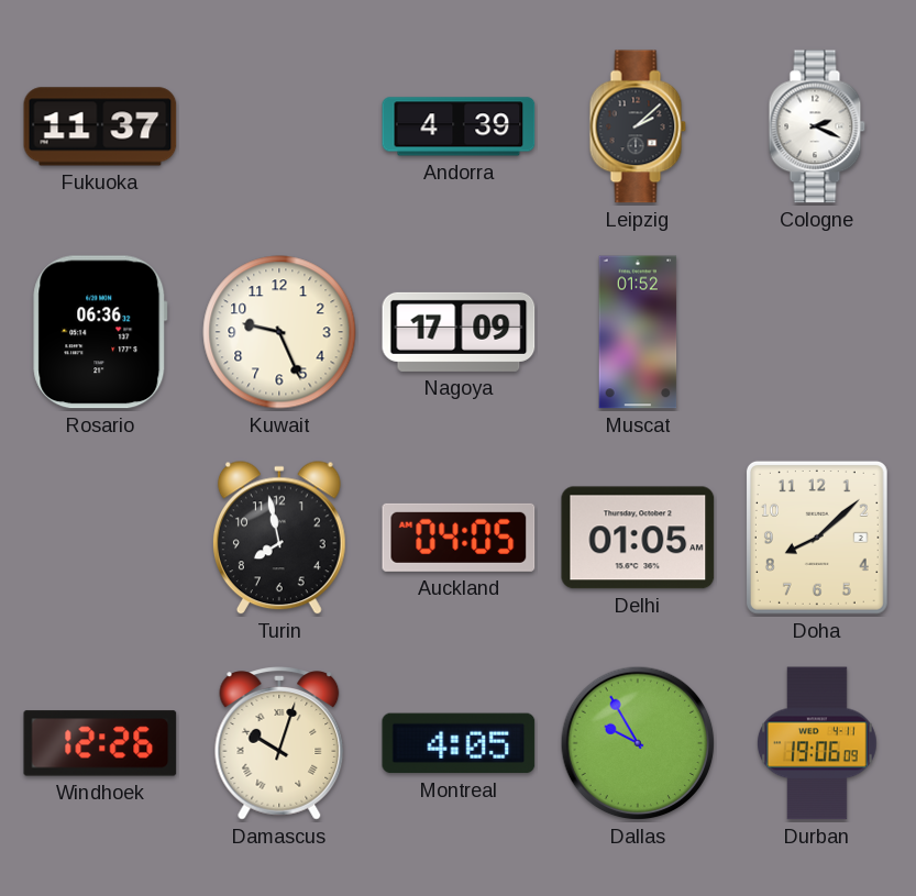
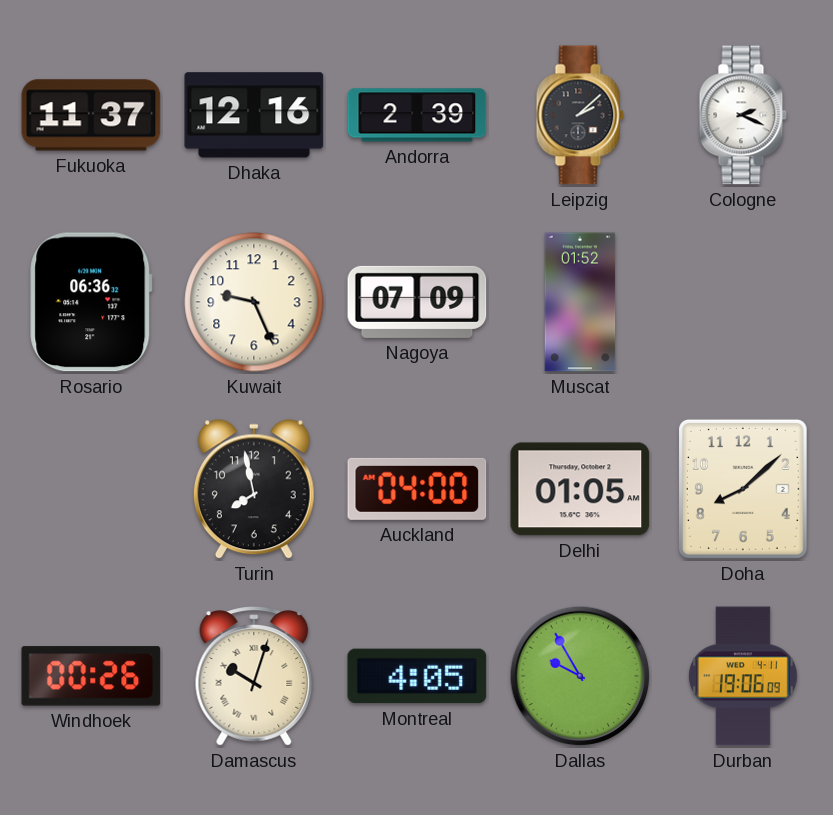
Dhaka: none -> 12:16 (254, 115)
Andorra: 4:39 -> 2:39 (417, 115)
Nagoya: 17:09 -> 07:09 (417, 302)
Auckland: 04:05 -> 04:00 (417, 489)
Windhoek: 12:26 -> 00:26 (91, 676)
